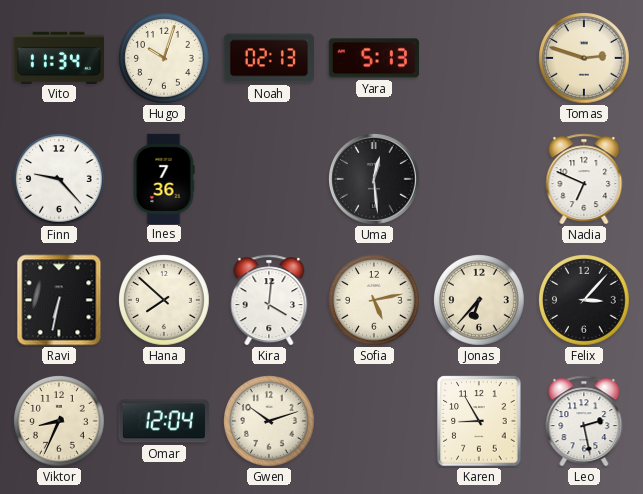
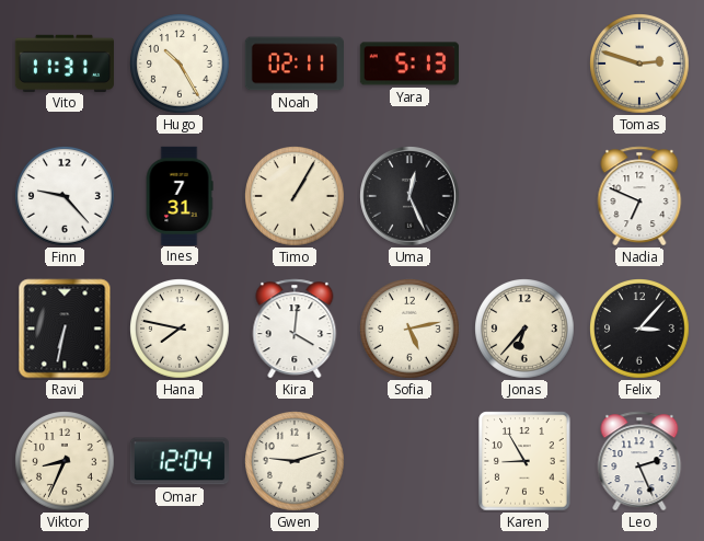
Vito: 11:34 -> 11:31 (65, 62)
Hugo: 10:03 -> 10:25 (181, 65)
Noah: 02:13 -> 02:11 (293, 64)
Ines: 7:36 -> 7:31 (180, 195)
Timo: none -> 1:05 (296, 197)
Uma: 12:29 -> 12:26 (411, 197)
Hana: 7:52 -> 7:47 (181, 330)
Gwen: 10:12 -> 9:12 (296, 462)
Leo: 2:28 -> 2:26 (639, 461)
